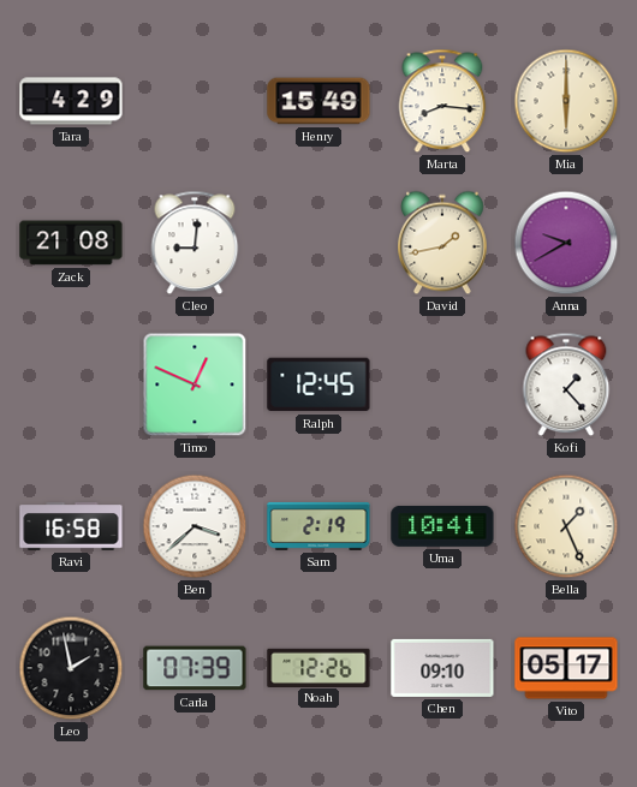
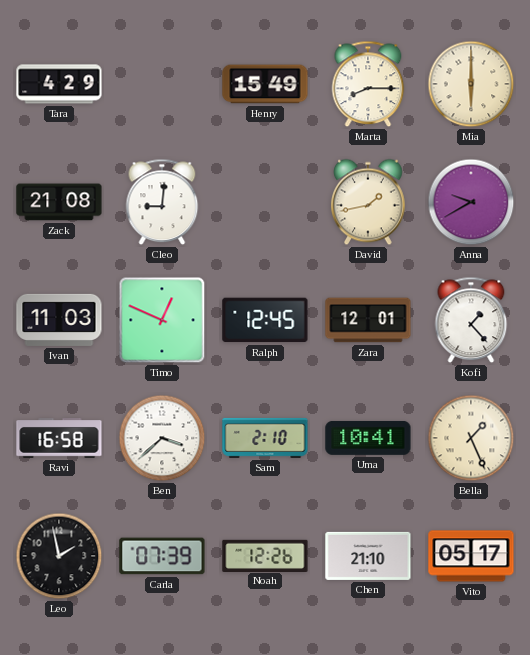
Marta: 8:16 -> 8:15 (368, 84)
Ivan: none -> 11:03 (59, 320)
Zara: none -> 12:01 (368, 320)
Sam: 2:19 -> 2:10 (265, 438)
Chen: 09:10 -> 21:10 (368, 556)
